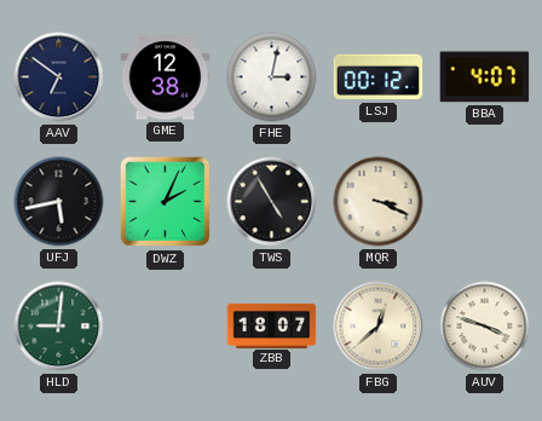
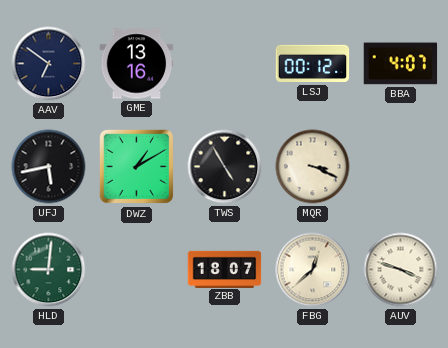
GME: 12:38 -> 13:16 (137, 64)
FHE: 3:02 -> none (272, 77)
DWZ: 2:04 -> 1:10 (137, 167)
